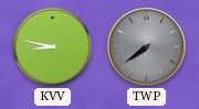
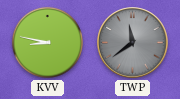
TWP: 7:39 -> 11:39 (133, 43)
